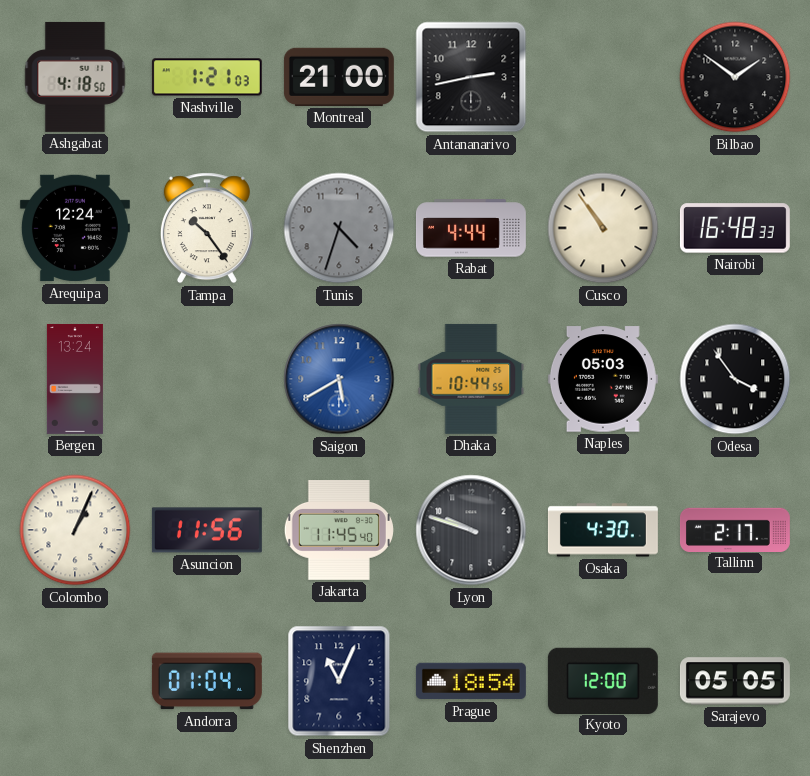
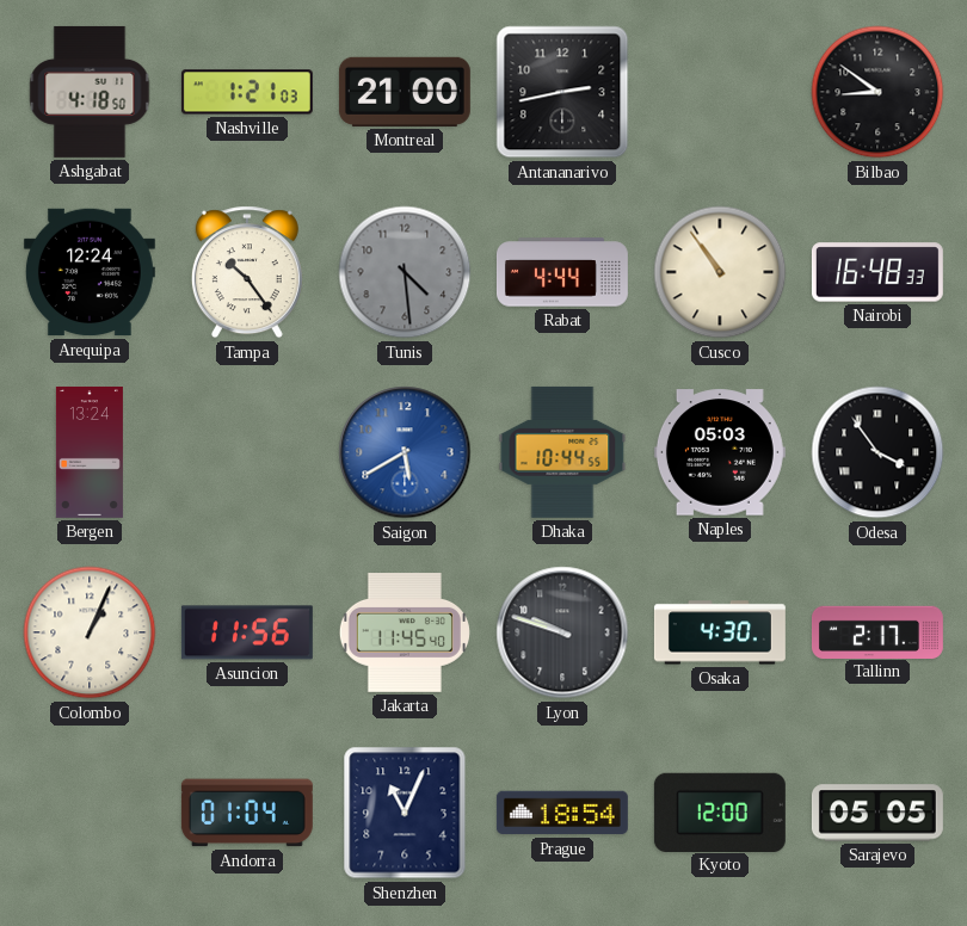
Bilbao: 1:51 -> 8:51 (877, 92)
Tunis: 4:33 -> 4:29 (405, 272)
